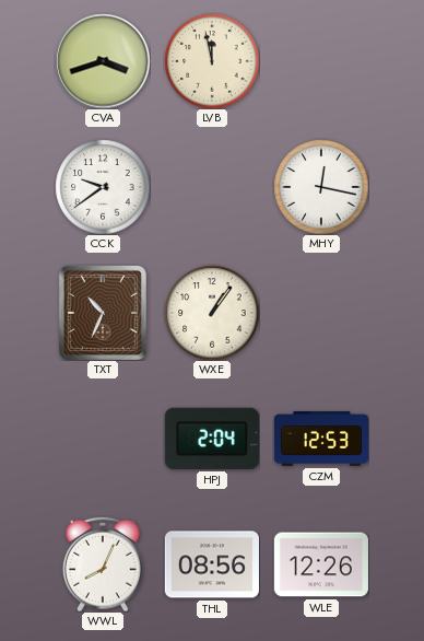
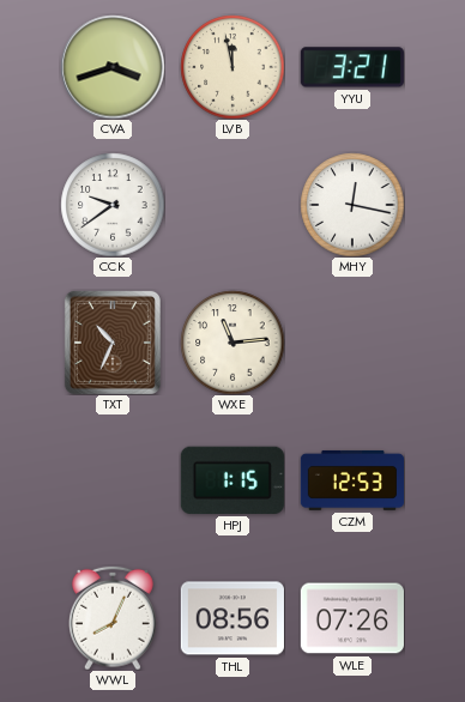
YYU: none -> 3:21 (352, 67)
WXE: 1:06 -> 11:14 (232, 343)
HPJ: 2:04 -> 1:15 (232, 480)
WLE: 12:26 -> 07:26 (352, 618)
